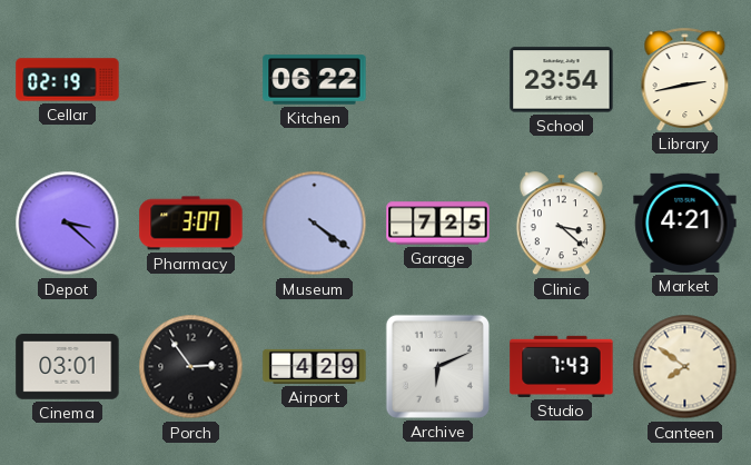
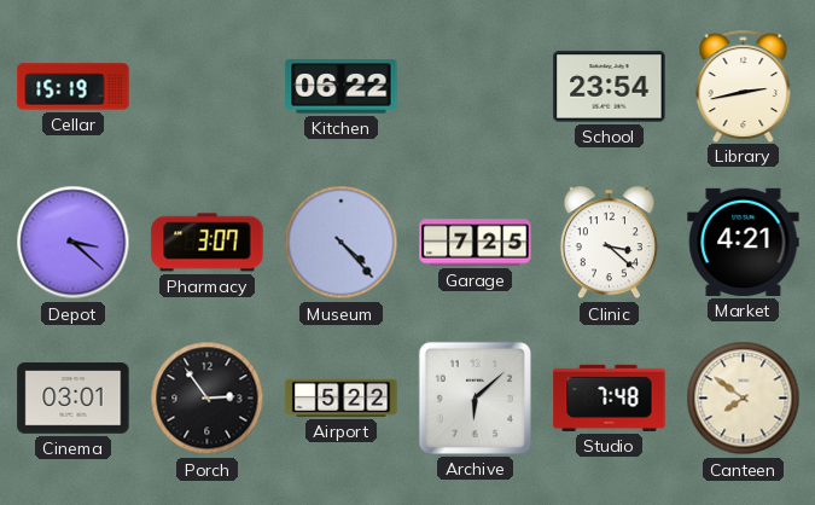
Cellar: 02:19 -> 15:19 (74, 87)
Museum: 4:21 -> 4:23 (342, 243)
Airport: 4:29 -> 5:22 (342, 397)
Archive: 6:11 -> 6:08 (475, 397)
Studio: 7:43 -> 7:48 (610, 397)
